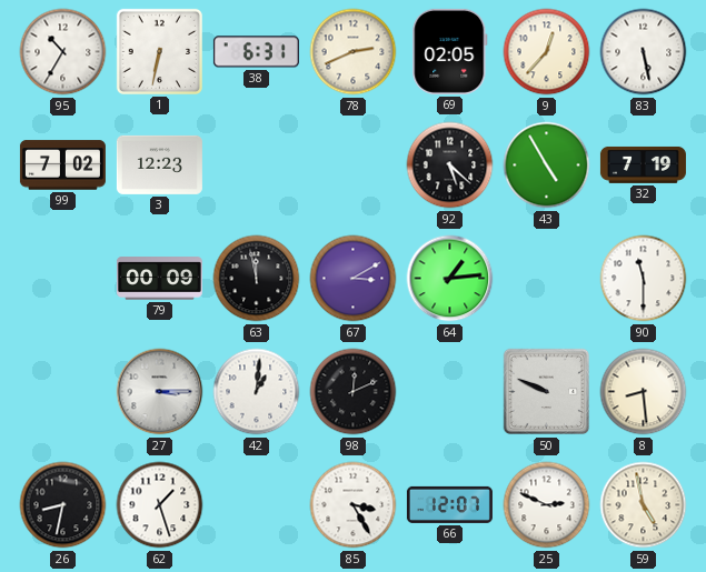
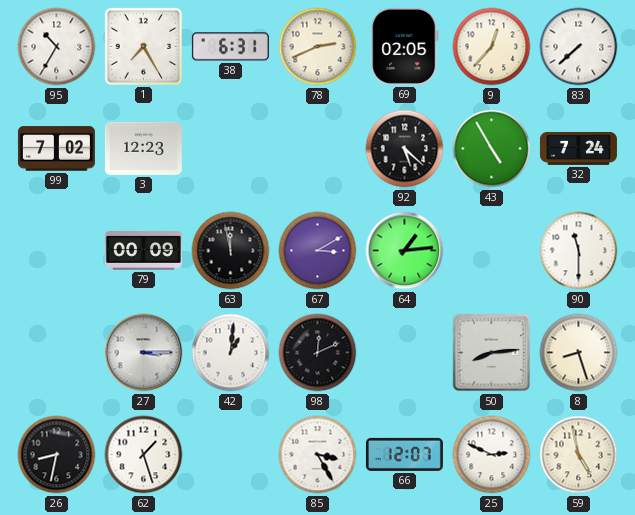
1: 6:32 -> 7:25 (143, 46)
83: 5:28 -> 7:38 (579, 47)
32: 7:19 -> 7:24 (578, 148)
50: 9:49 -> 8:14 (492, 353)
8: 8:29 -> 8:27 (579, 353)
